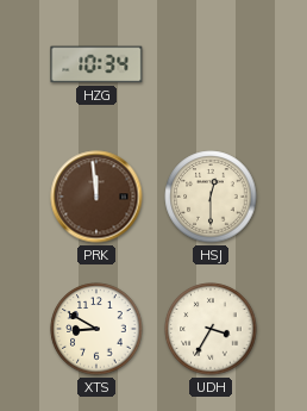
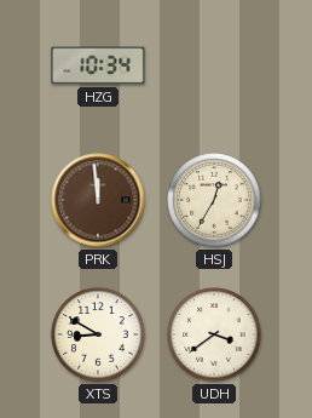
HSJ: 12:30 -> 12:35 (214, 200)
UDH: 3:35 -> 3:39 (214, 334)
